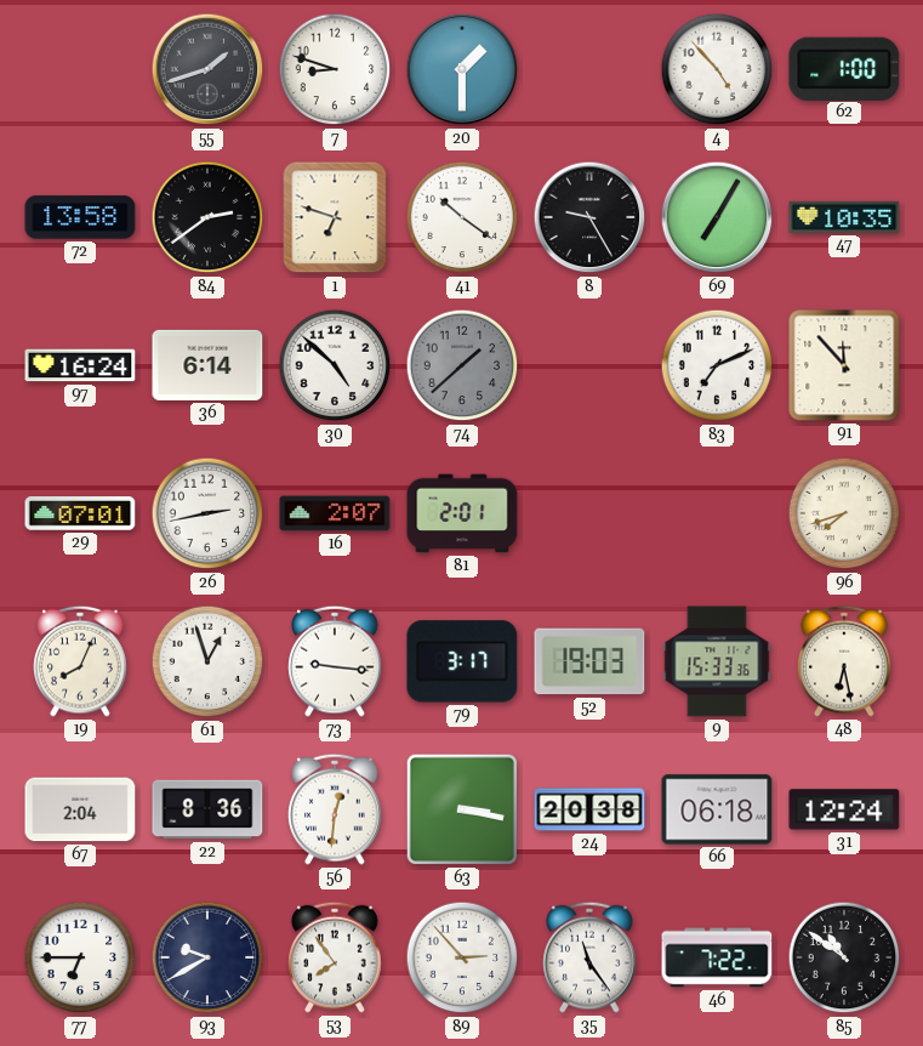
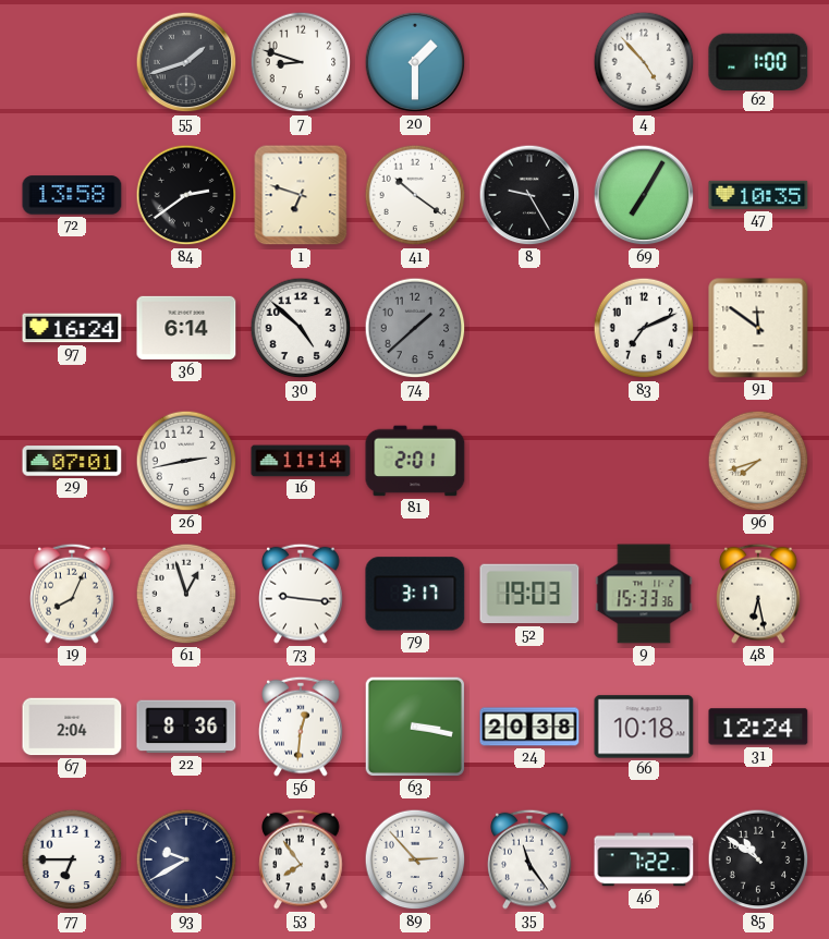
91: 11:53 -> 11:51 (758, 328)
16: 2:07 -> 11:14 (301, 461)
66: 06:18 -> 10:18 (644, 727)
